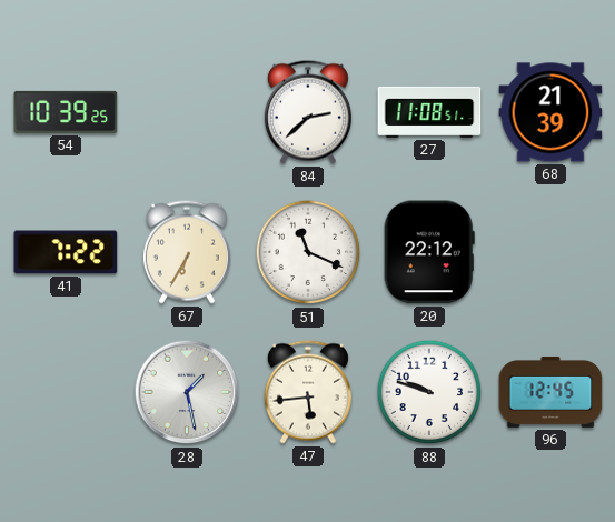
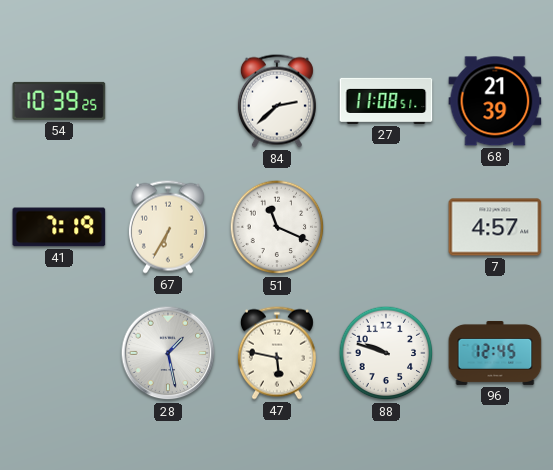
41: 7:22 -> 7:19 (59, 227)
20: 22:12 -> none (429, 252)
7: none -> 4:57 (495, 227)
47: 5:44 -> 5:47 (277, 353)
